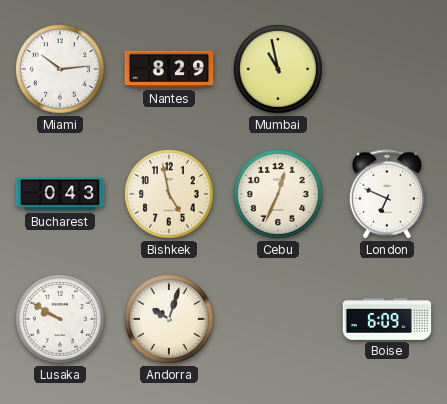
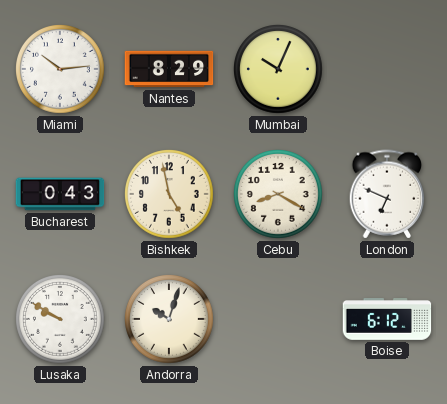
Mumbai: 10:58 -> 10:04 (279, 70)
Cebu: 12:34 -> 8:20 (279, 195)
Boise: 6:09 -> 6:12 (387, 319)
